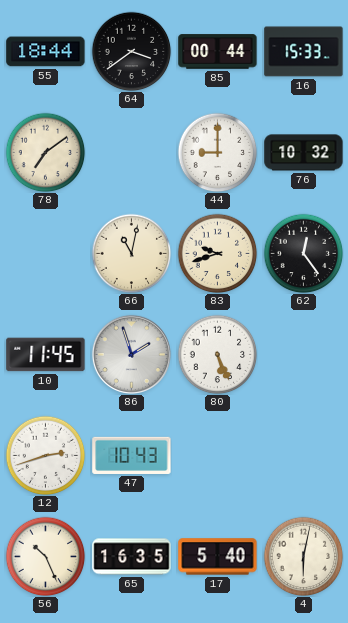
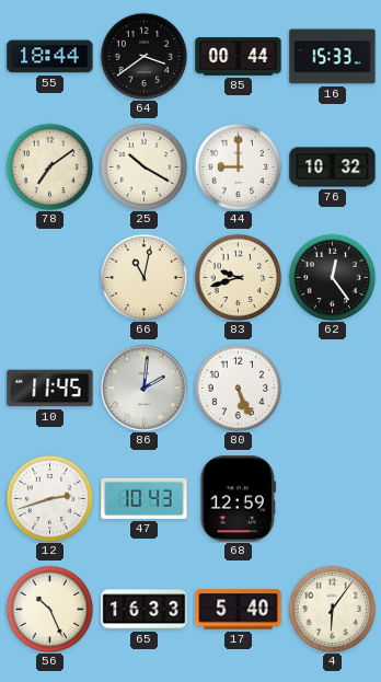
25: none -> 10:20 (143, 166)
86: 1:57 -> 2:01 (143, 388)
68: none -> 12:59 (238, 499)
65: 16:35 -> 16:33 (145, 610)
4: 6:02 -> 6:06 (332, 609)
